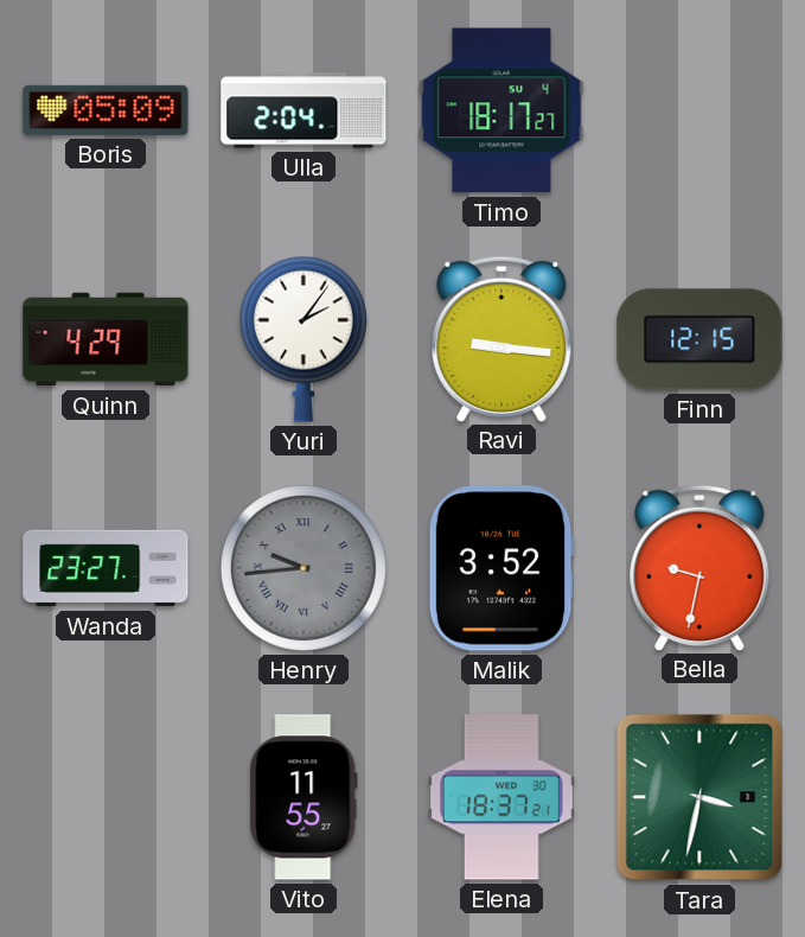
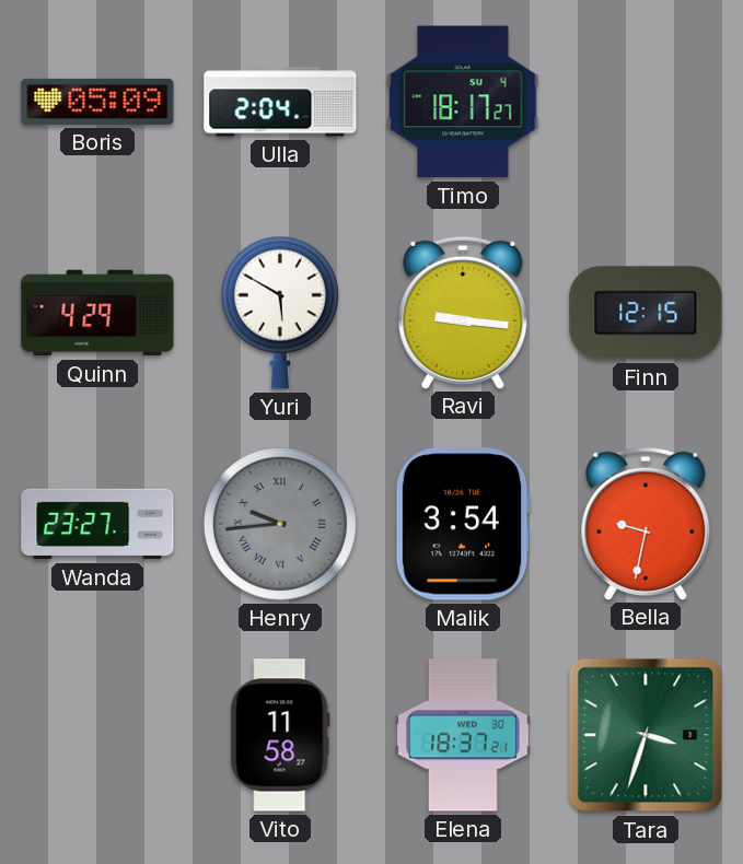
Yuri: 2:06 -> 5:50 (280, 313)
Malik: 3:52 -> 3:54 (463, 524)
Vito: 11:55 -> 11:58 (280, 735)
Tara: 3:32 -> 3:33 (646, 735)
